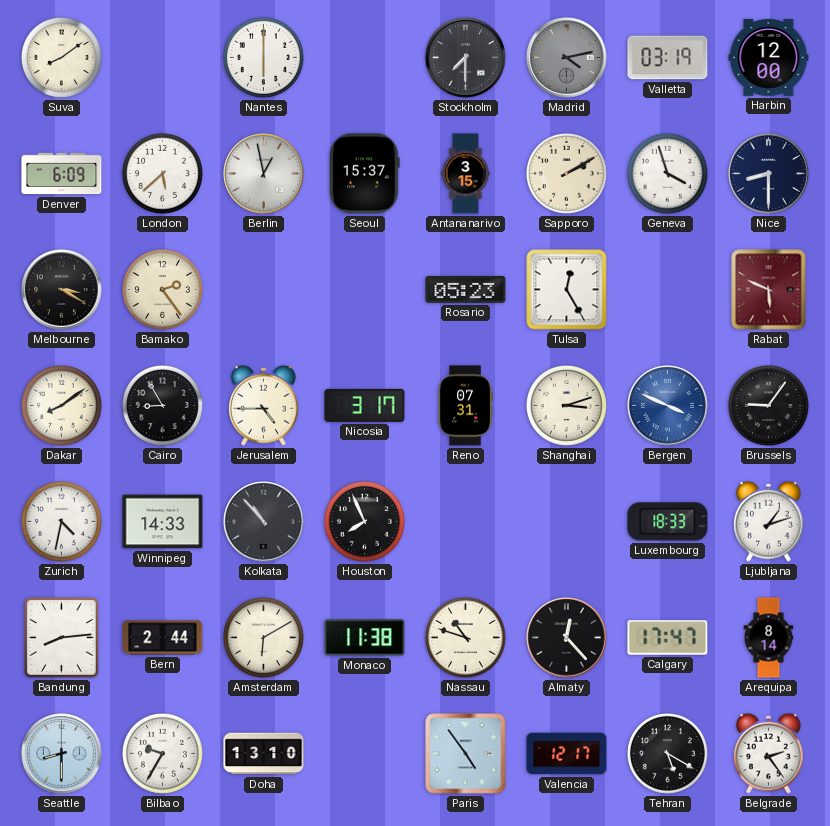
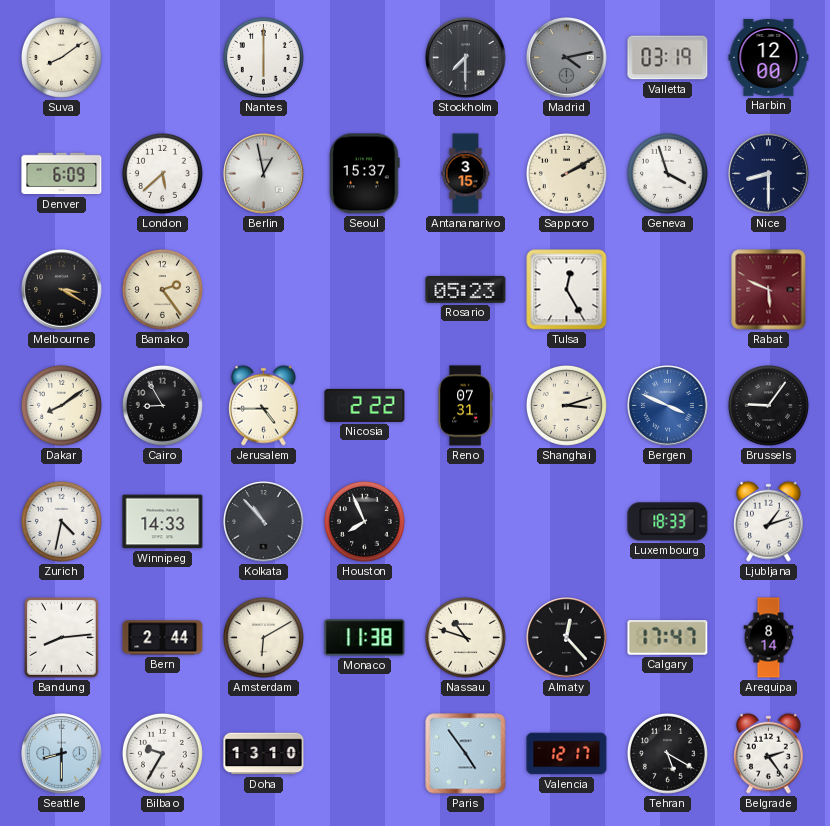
Nicosia: 3:17 -> 2:22 (365, 405)
